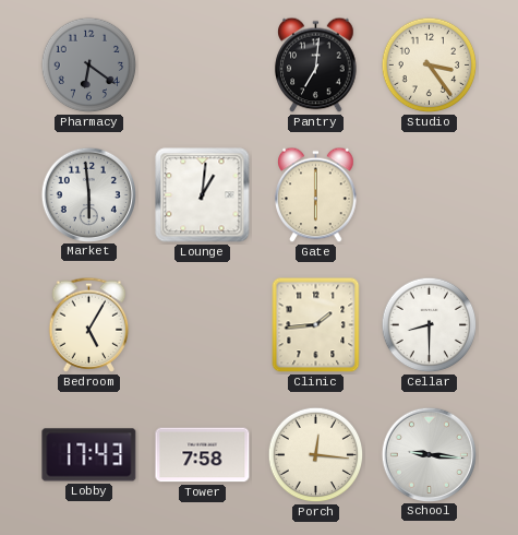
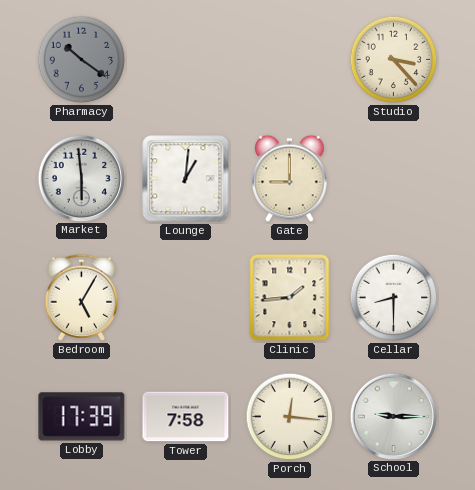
Pharmacy: 6:21 -> 10:21 (82, 60)
Pantry: 7:01 -> none (316, 66)
Studio: 3:24 -> 3:23 (394, 60)
Gate: 6:00 -> 9:00 (290, 179)
Lobby: 17:43 -> 17:39 (82, 417)
School: 9:16 -> 9:15 (393, 416)
